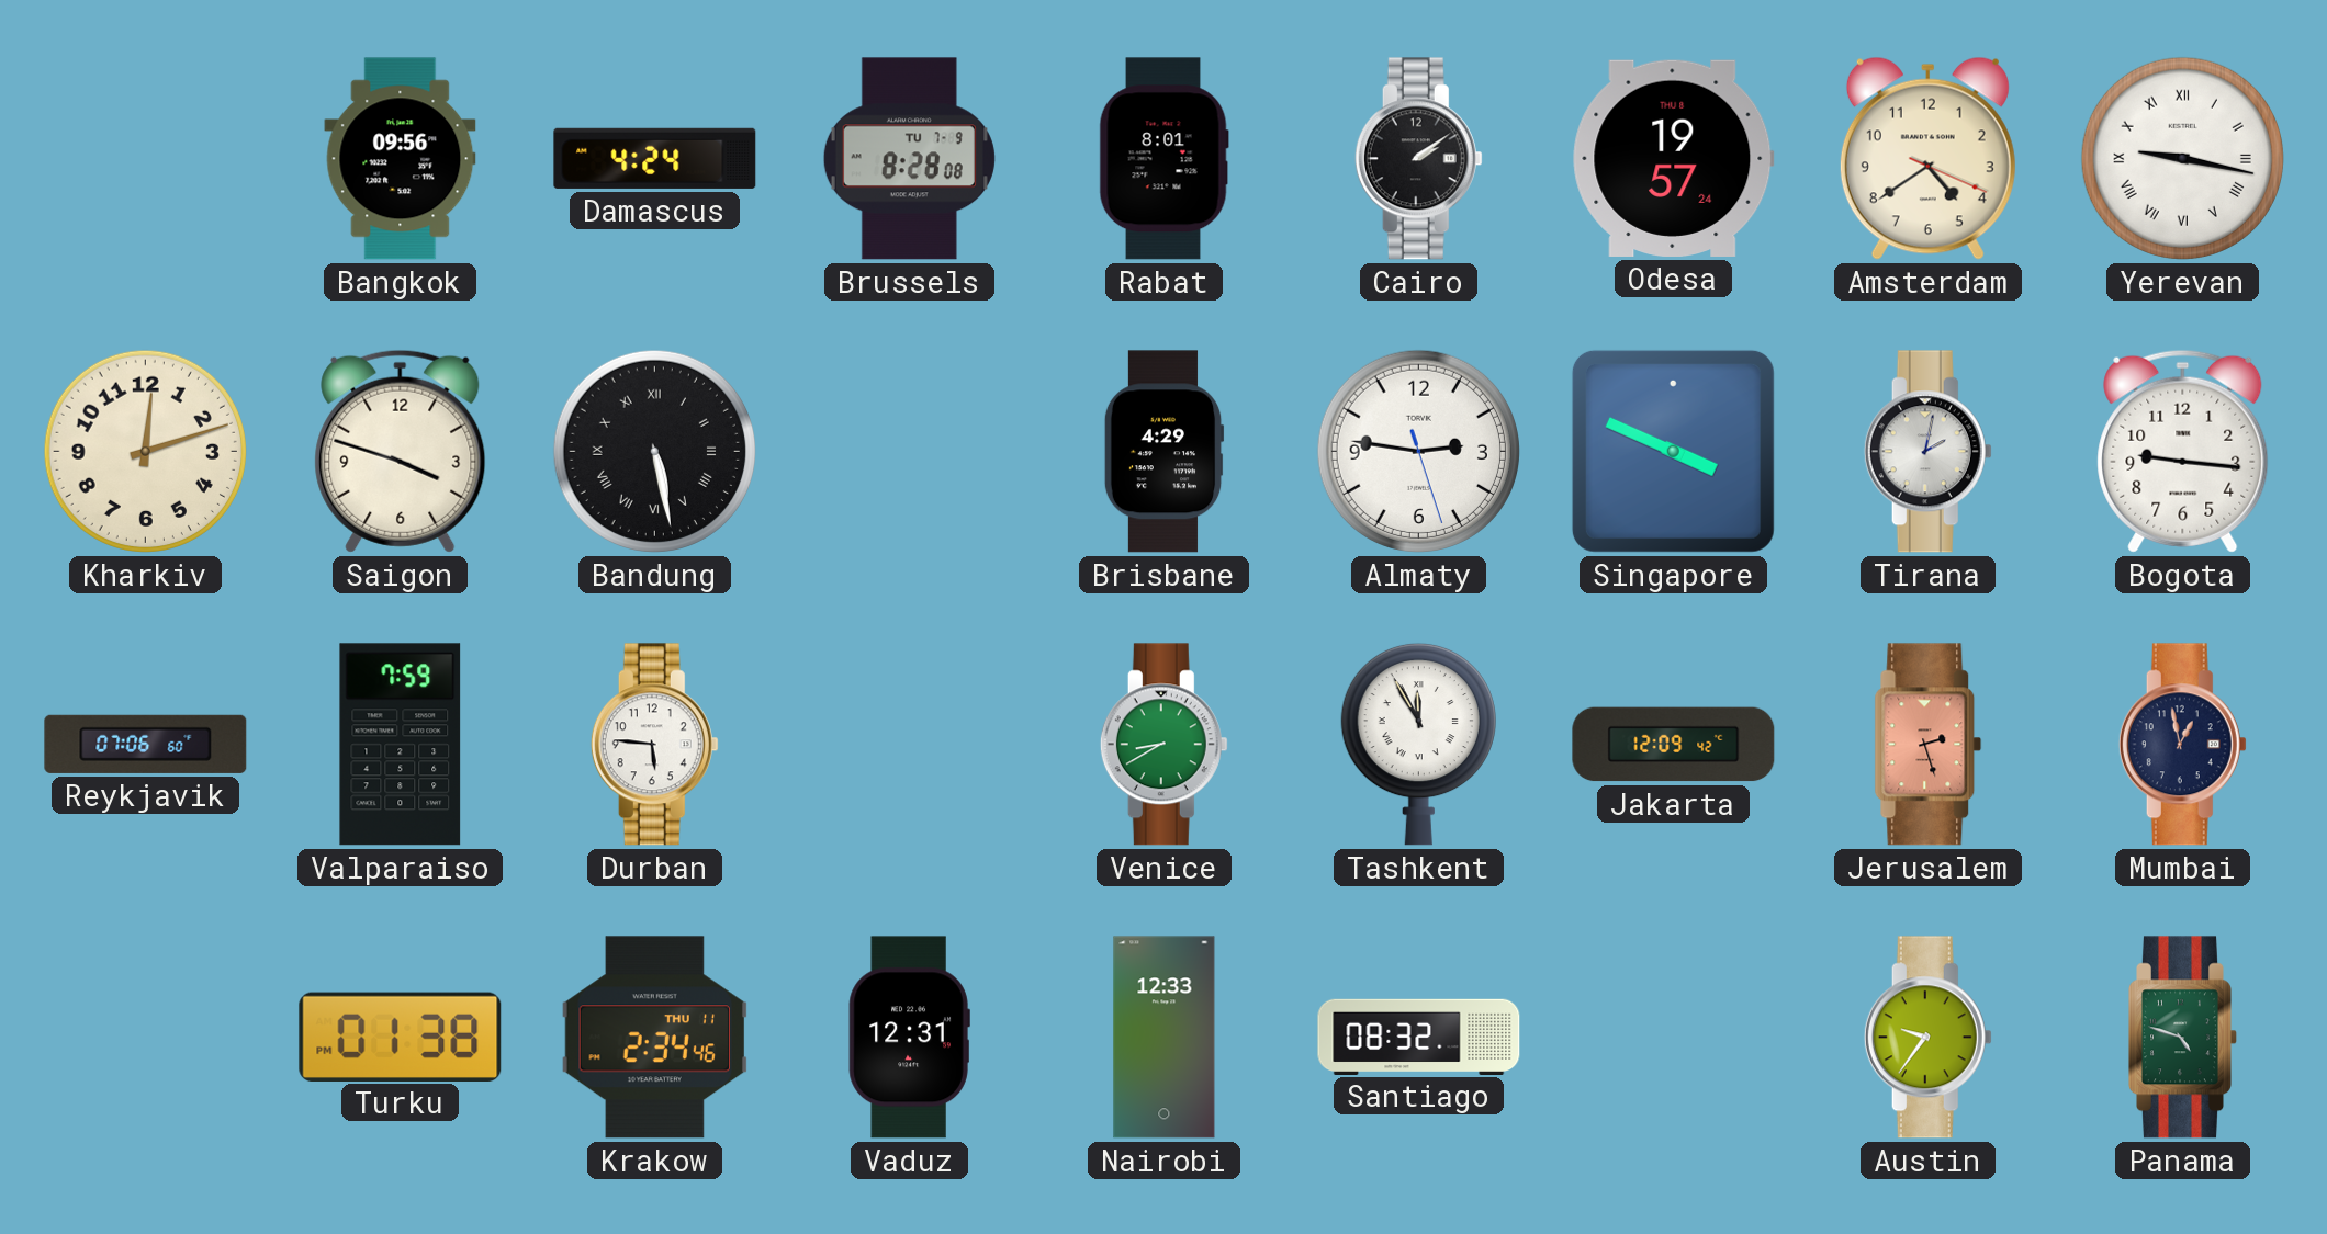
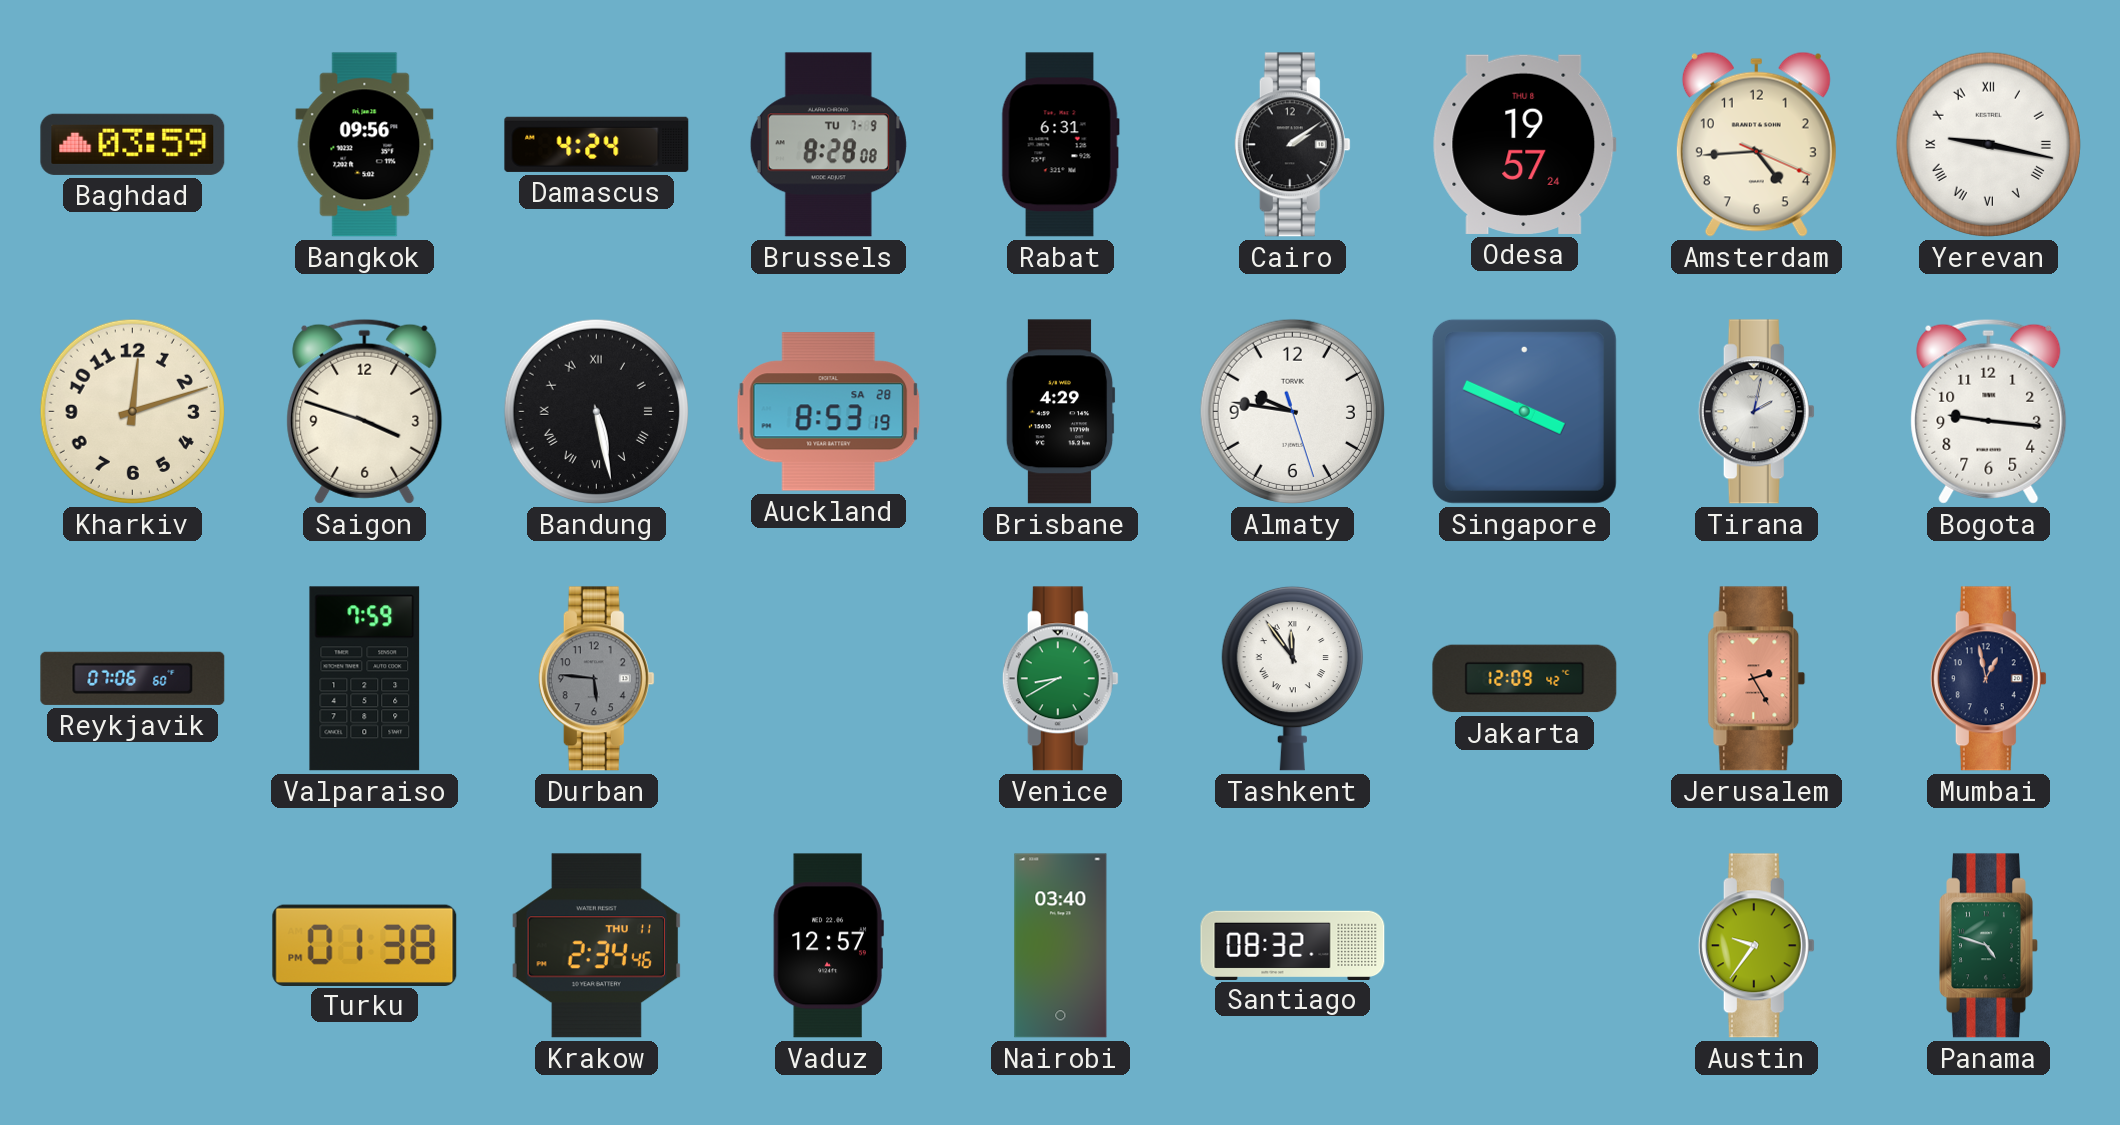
Baghdad: none -> 03:59 (133, 144)
Rabat: 8:01 -> 6:31 (1060, 145)
Amsterdam: 4:39 -> 4:44 (1756, 144)
Auckland: none -> 8:53 (829, 412)
Almaty: 2:46 -> 9:46 (1292, 411)
Durban dial: white -> grey (596, 679)
Tashkent: 11:55 -> 11:54 (1292, 678)
Jerusalem: 2:27 -> 2:25 (1757, 679)
Vaduz: 12:31 -> 12:57 (828, 946)
Nairobi: 12:33 -> 03:40 (1061, 946)
